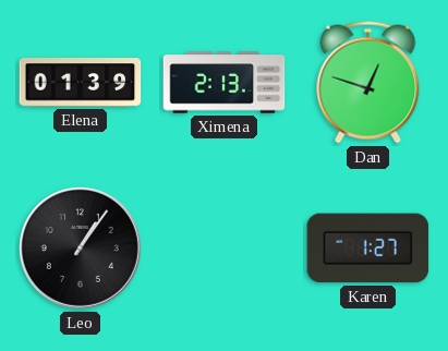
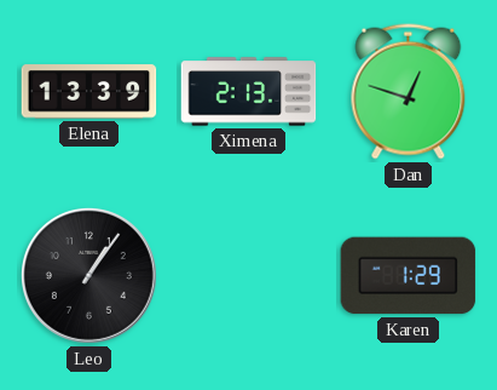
Elena: 01:39 -> 13:39 (89, 92)
Karen: 1:27 -> 1:29 (409, 276)
